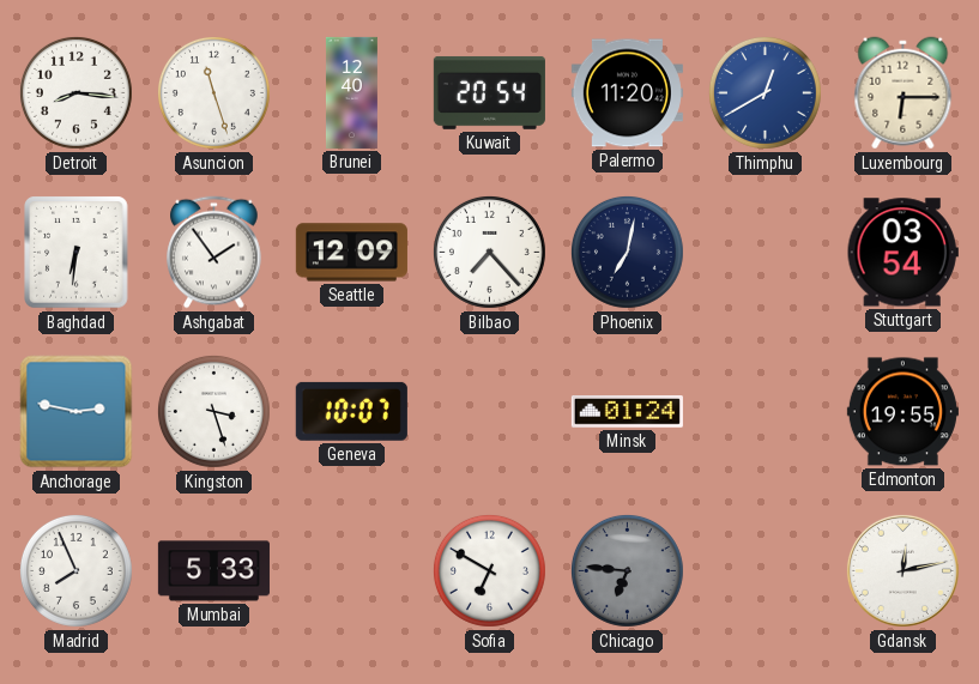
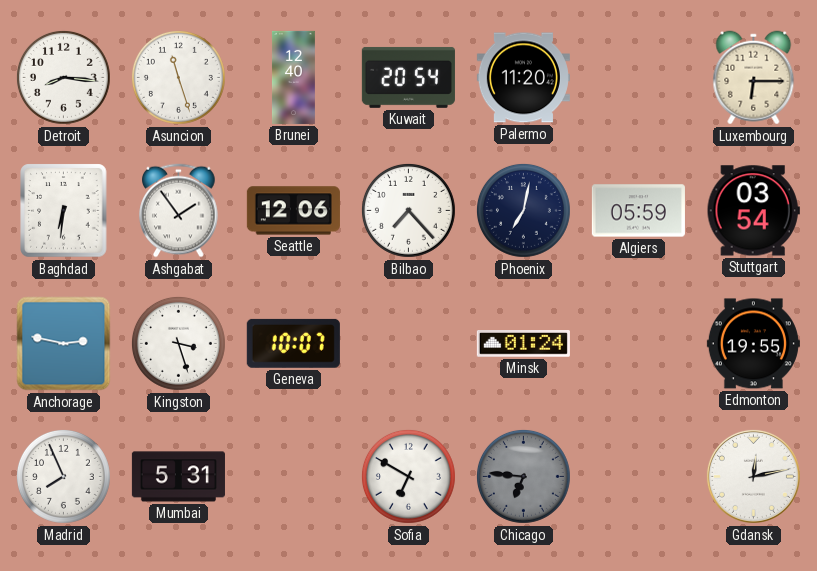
Thimphu: 12:40 -> none (765, 92)
Seattle: 12:09 -> 12:06 (293, 211)
Algiers: none -> 05:59 (638, 211)
Mumbai: 5:33 -> 5:31 (178, 477)
